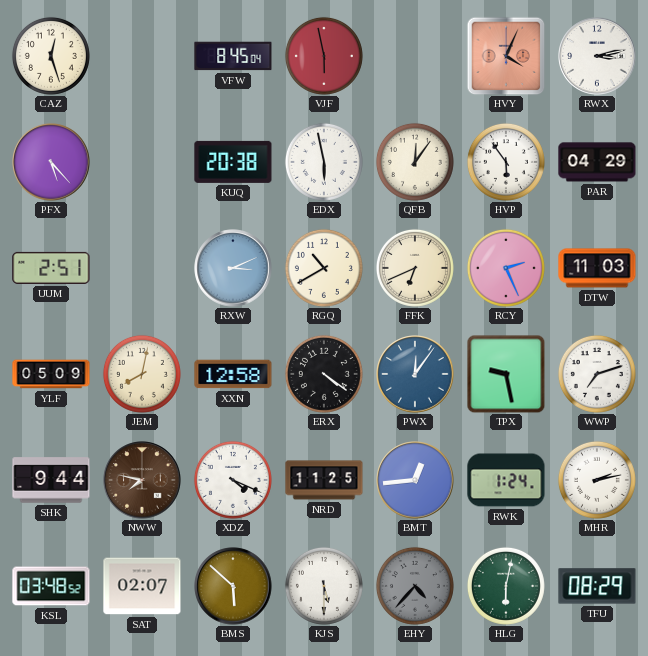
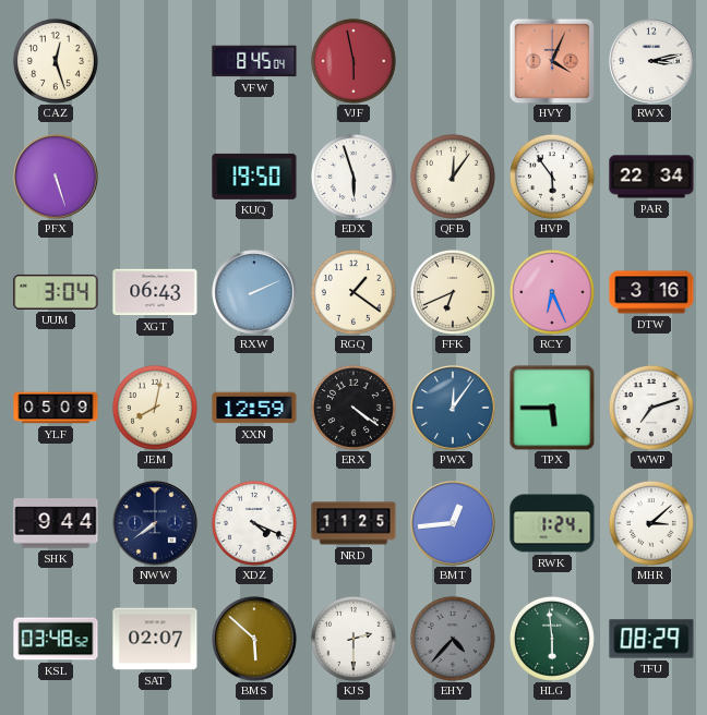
PFX: 5:23 -> 5:27 (56, 177)
KUQ: 20:38 -> 19:50 (254, 177)
EDX: 5:58 -> 5:57 (353, 177)
PAR: 04:29 -> 22:34 (651, 177)
UUM: 2:51 -> 3:04 (56, 292)
XGT: none -> 06:43 (155, 292)
RXW: 3:11 -> 2:11 (254, 292)
RGQ: 10:40 -> 1:21 (353, 292)
RCY: 2:26 -> 6:26 (552, 292)
DTW: 11:03 -> 3:16 (651, 292)
XXN: 12:58 -> 12:59 (254, 408)
TPX: 9:28 -> 5:45 (552, 408)
NWW: 7:47 -> 7:39 (155, 523)
NWW dial: brown -> navy (155, 523)
MHR: 2:13 -> 3:08 (651, 523)
KJS: 5:30 -> 2:30 (353, 639)
HLG: 6:02 -> 5:59 (552, 639)
